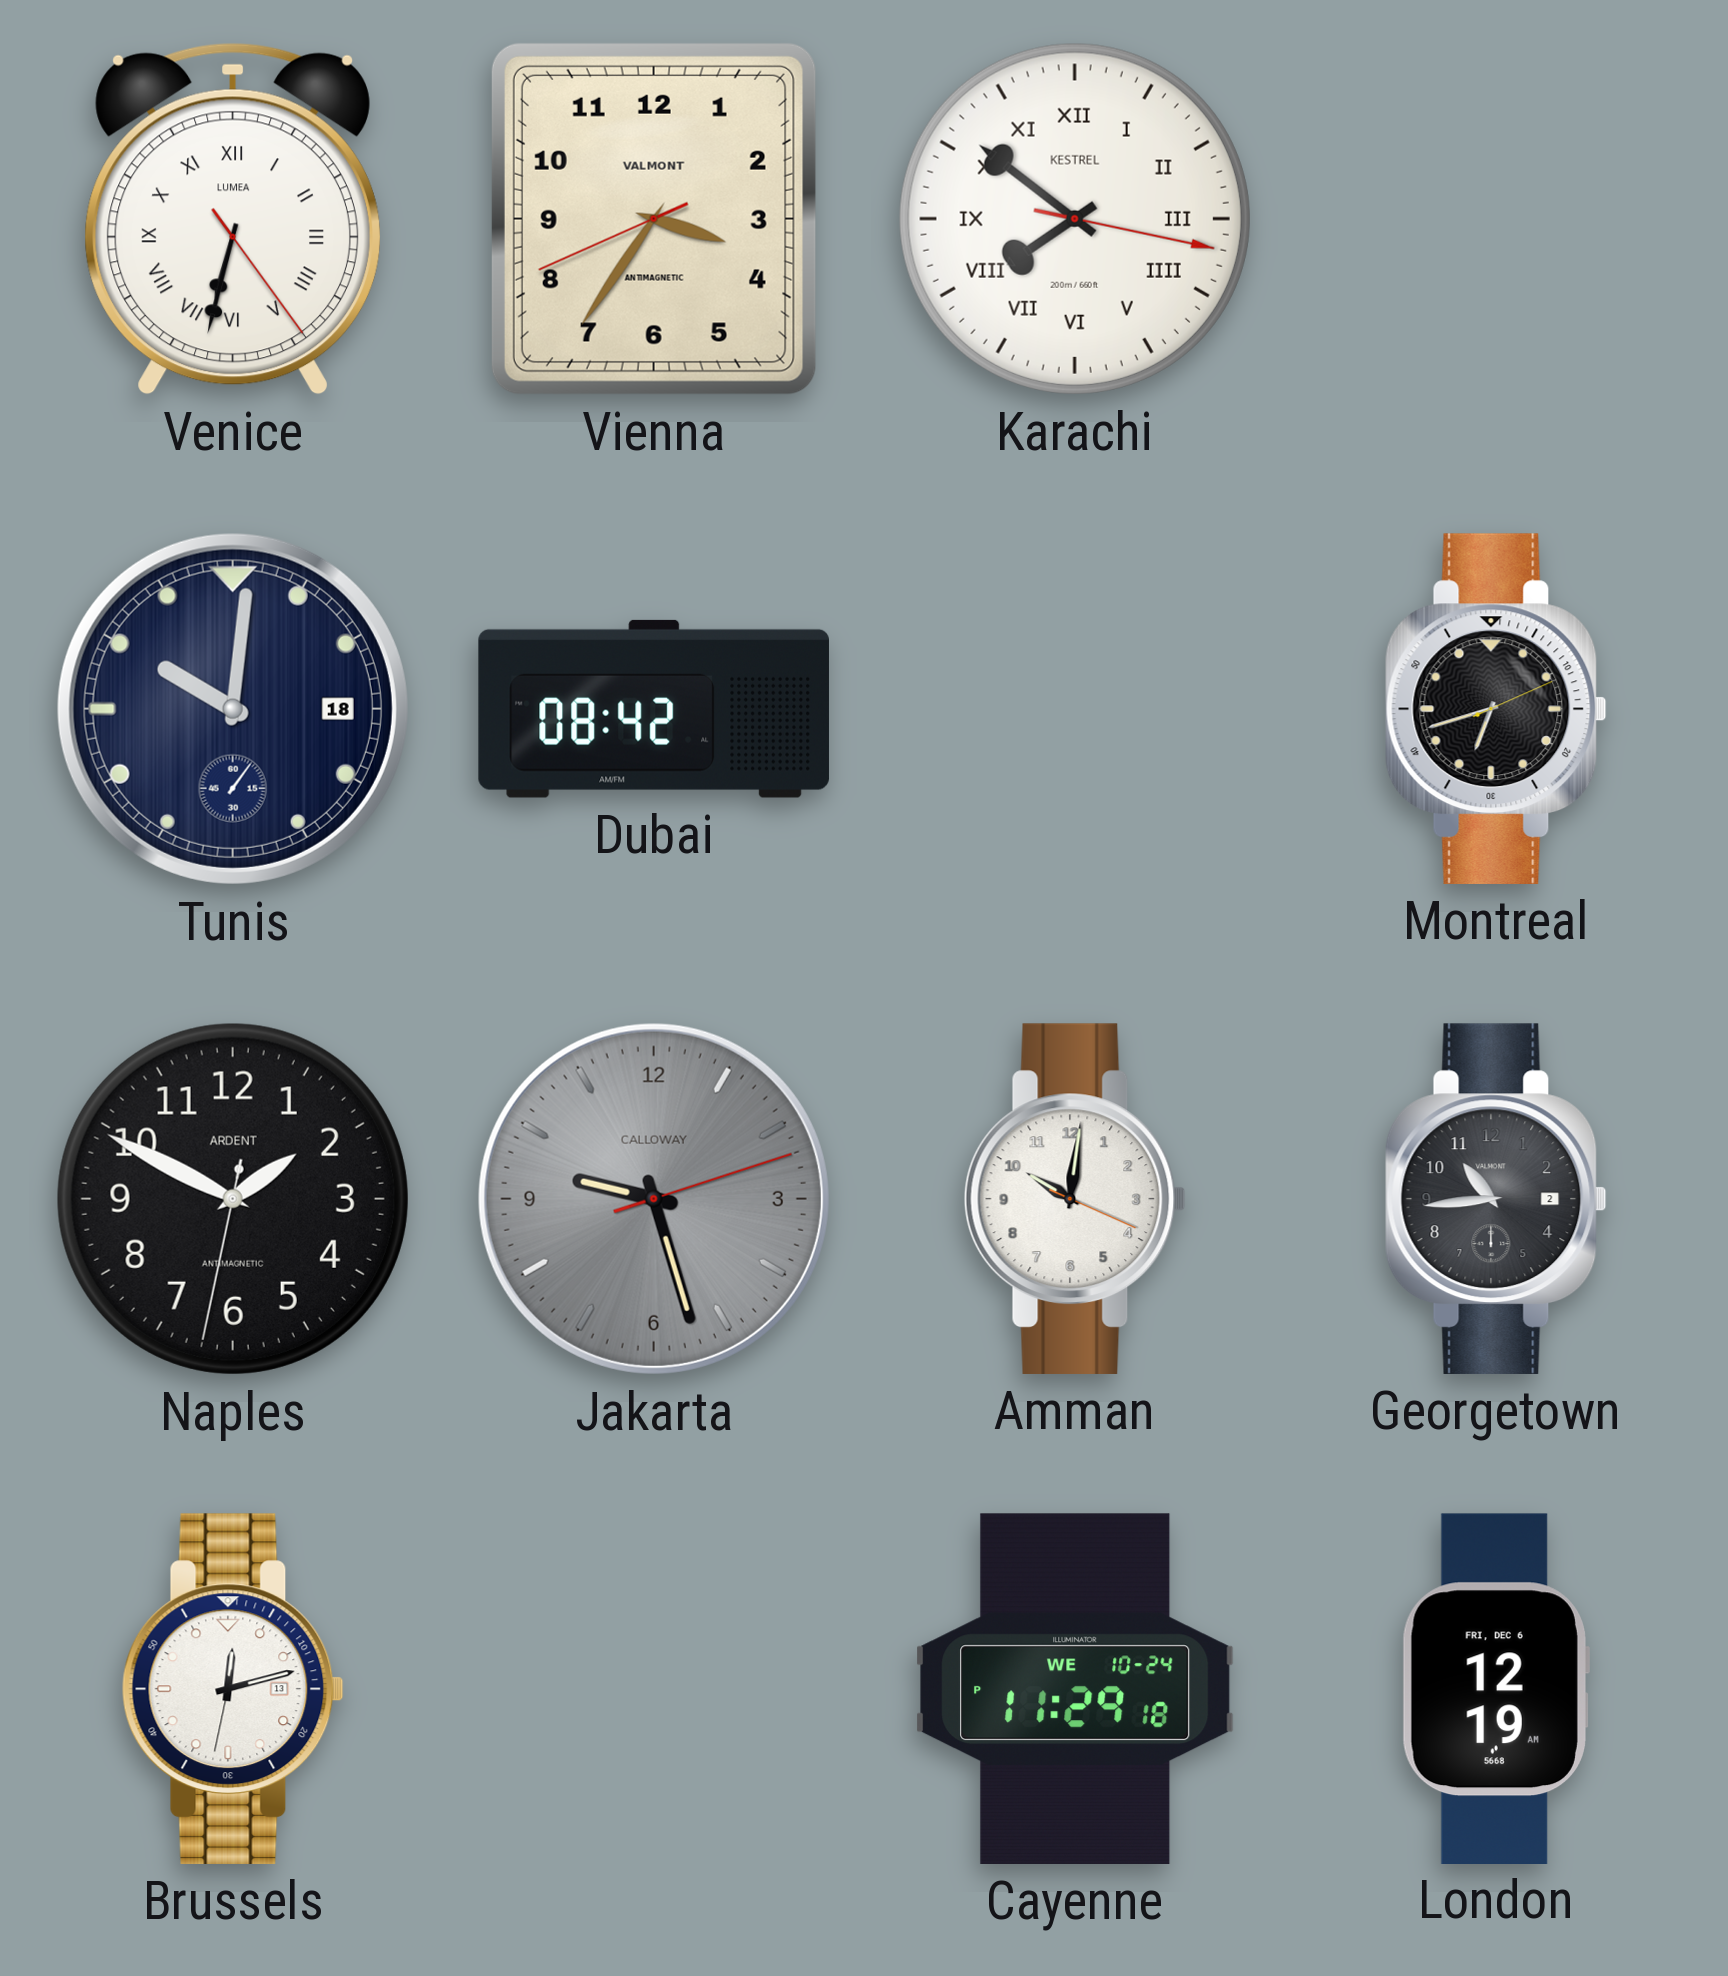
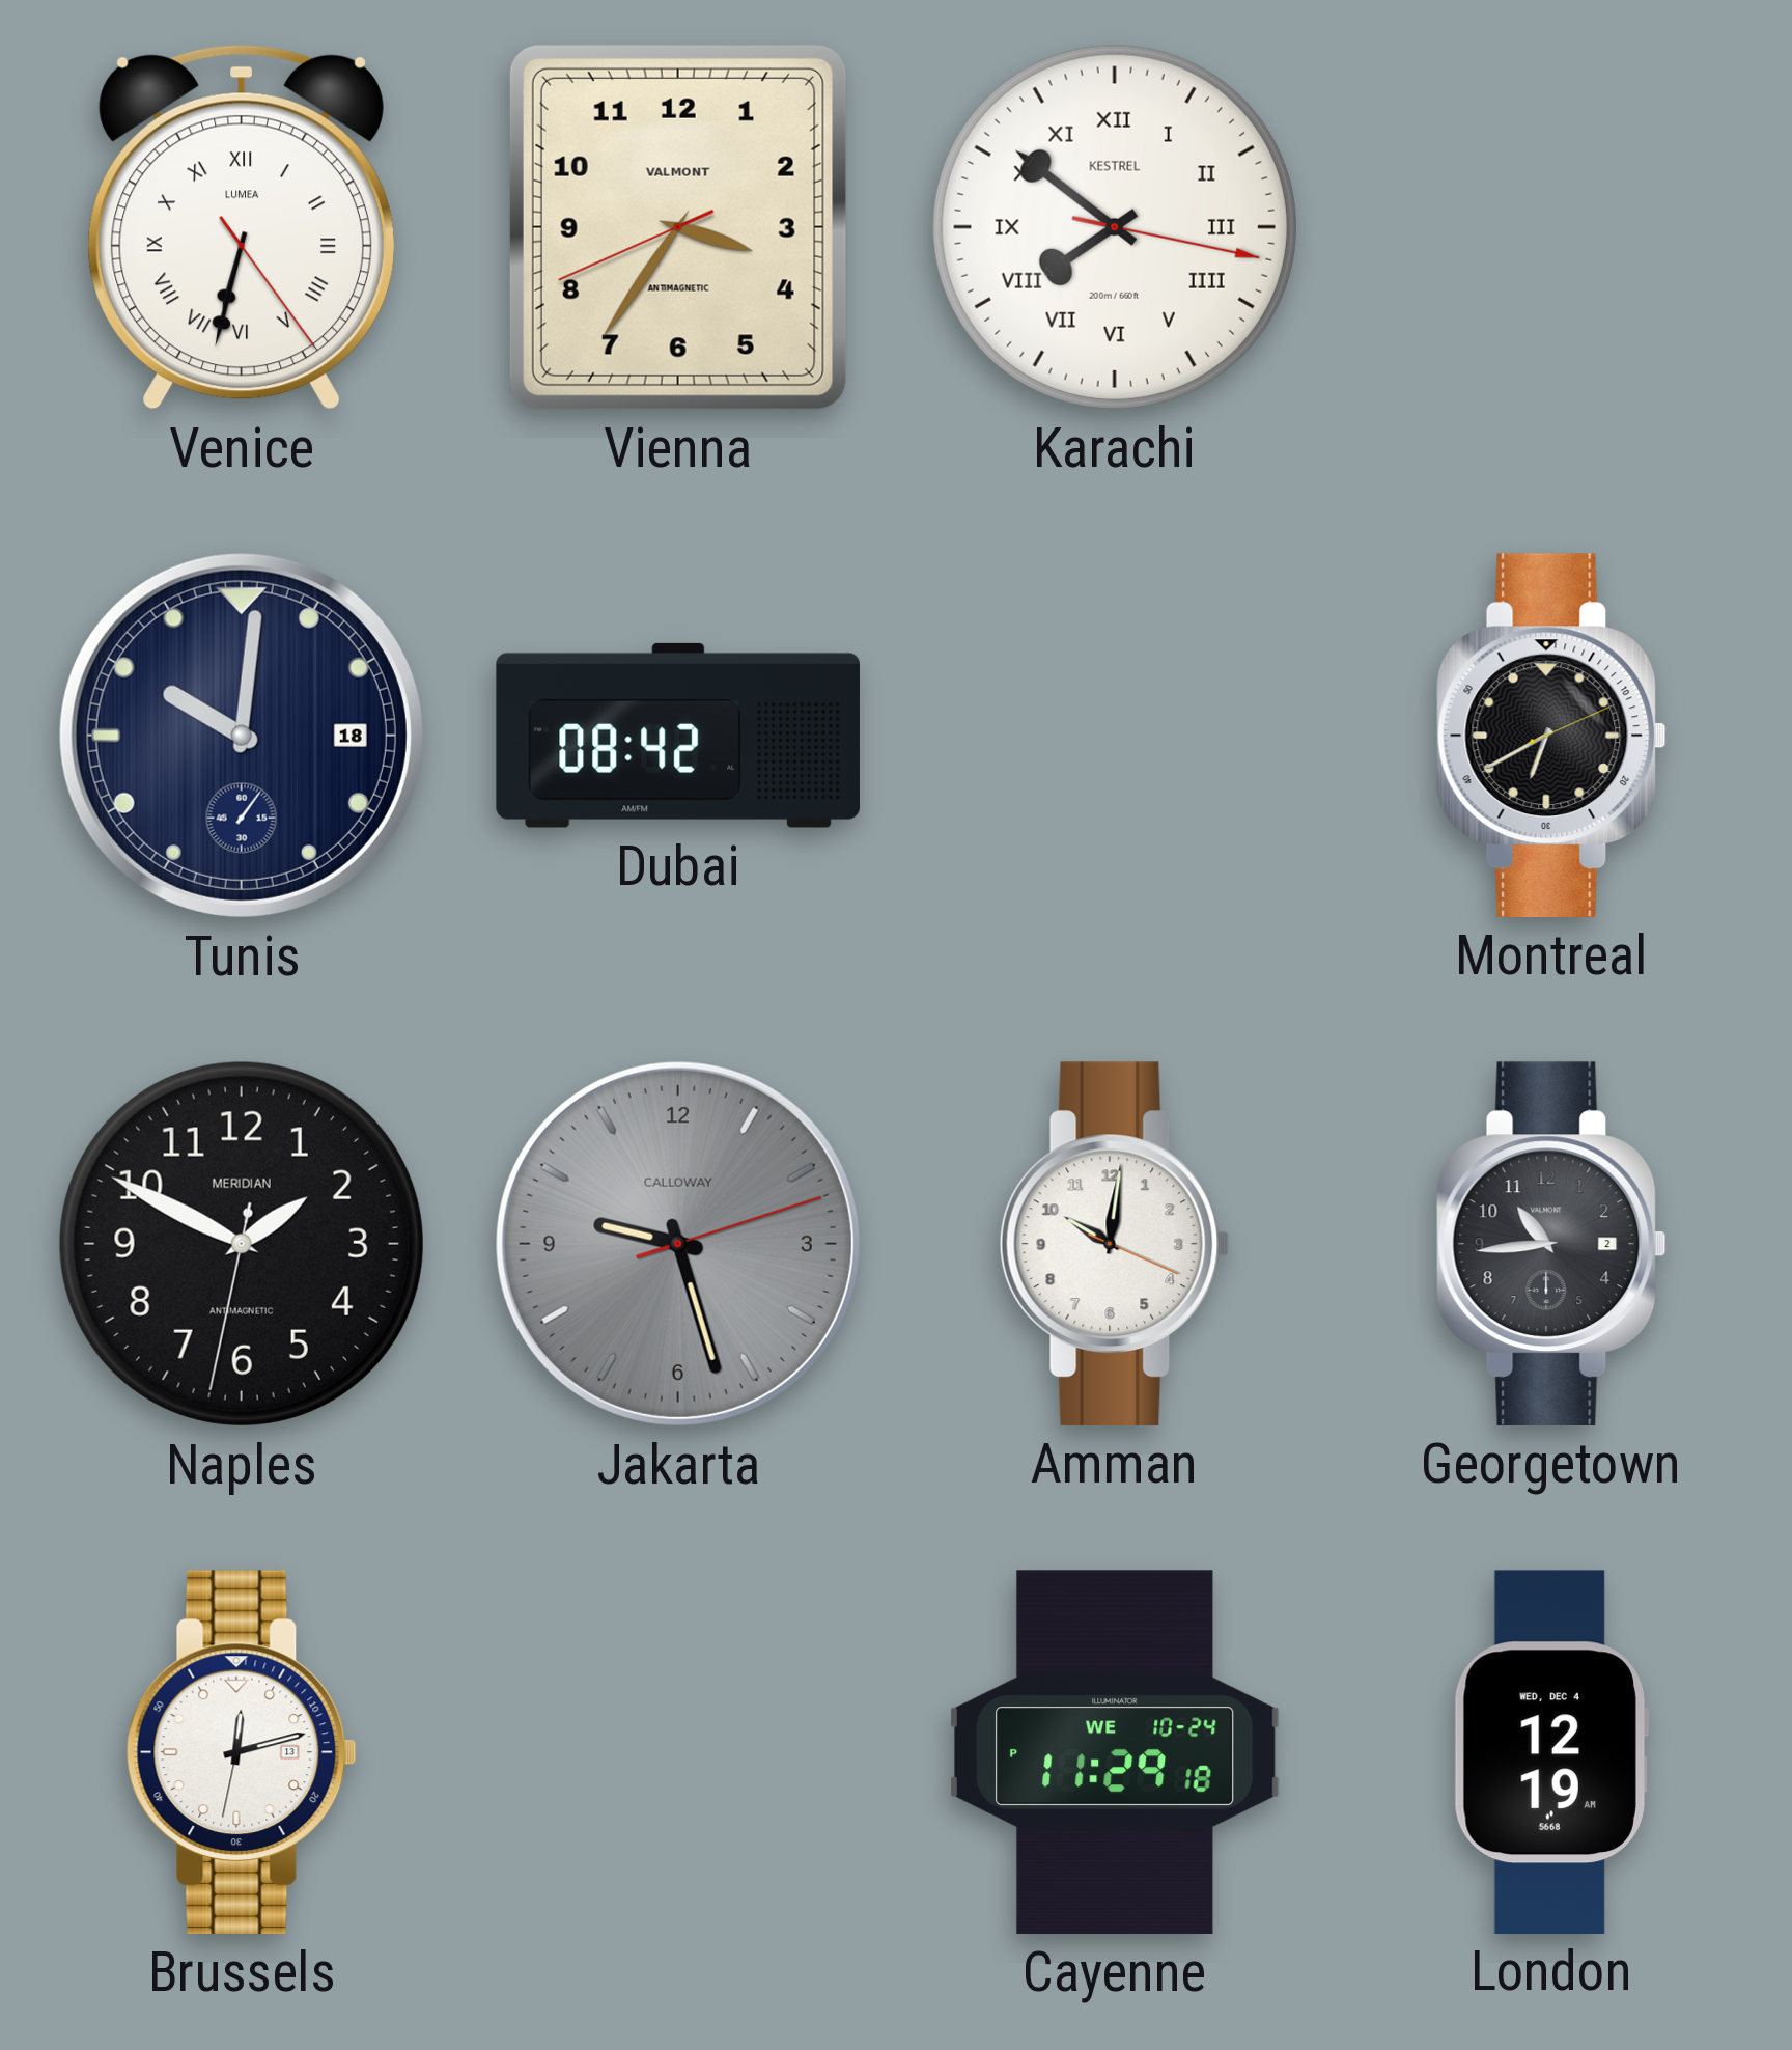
Montreal: 6:42 -> 6:40 (1551, 736)
Naples brand: ARDENT -> MERIDIAN (242, 1244)
London date: FRI, DEC 6 -> WED, DEC 4 (1550, 1751)
